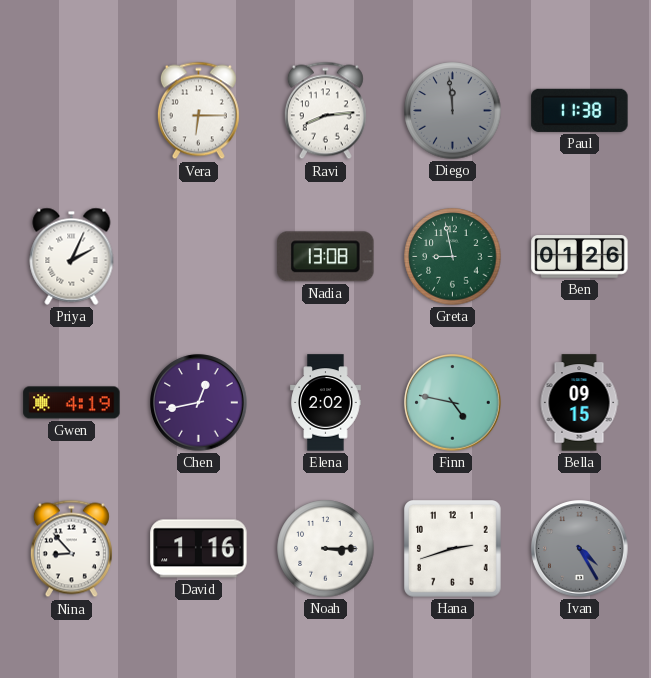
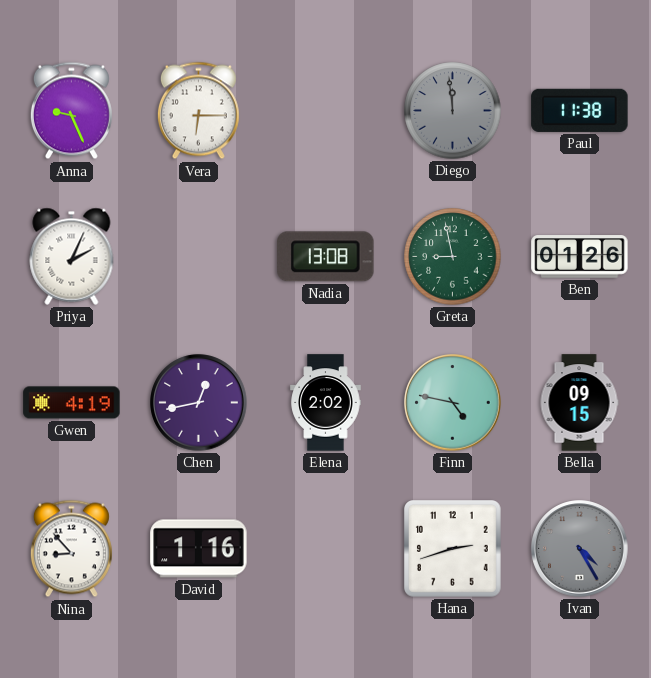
Anna: none -> 9:26 (71, 111)
Ravi: 8:14 -> none (325, 111)
Noah: 3:15 -> none (326, 549)
